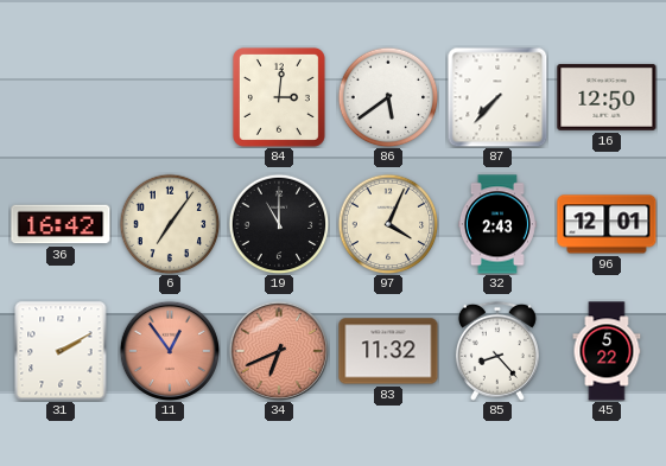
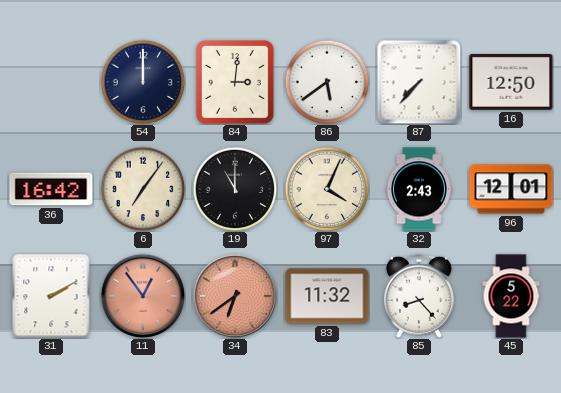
54: none -> 12:00 (143, 82)
34: 6:41 -> 6:39 (234, 295)
